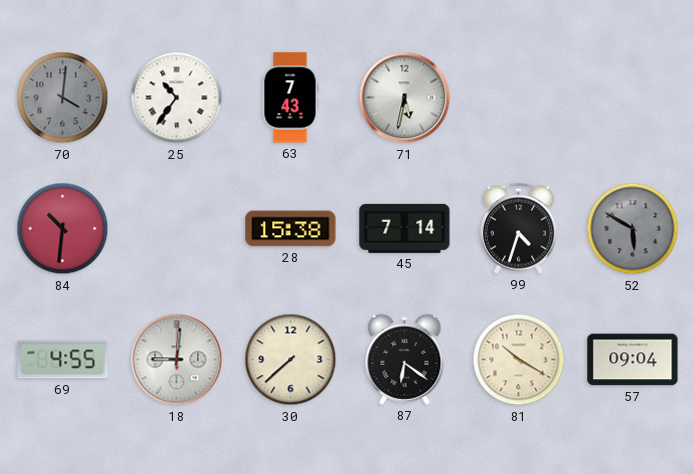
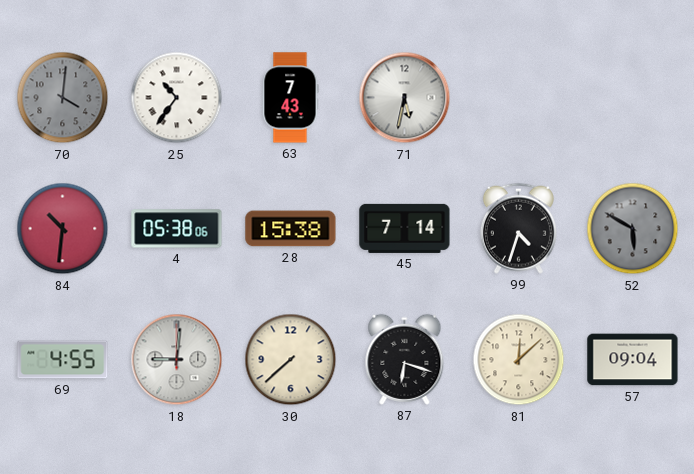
4: none -> 05:38 (177, 229)
87: 6:21 -> 6:18 (405, 359)
81: 10:20 -> 12:08 (519, 360)
